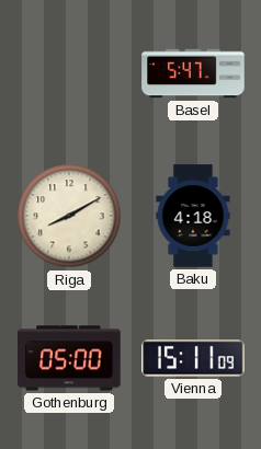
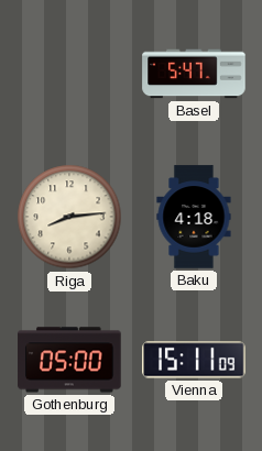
Riga: 8:10 -> 8:14 (69, 217)
